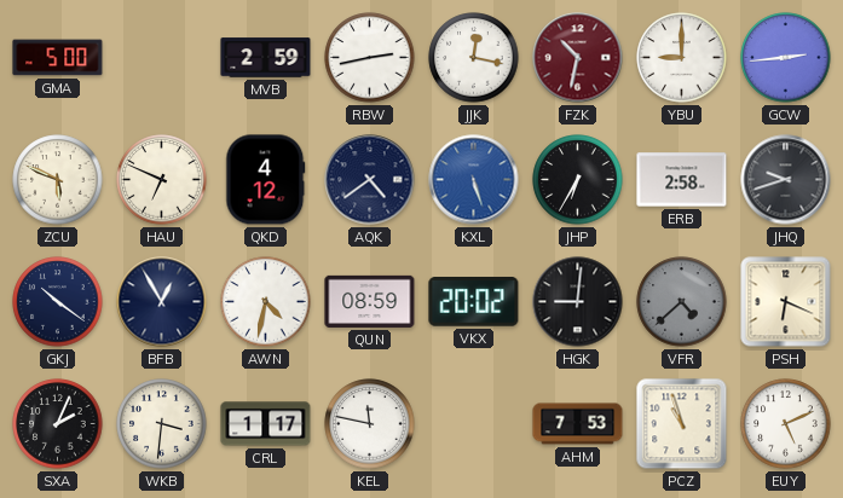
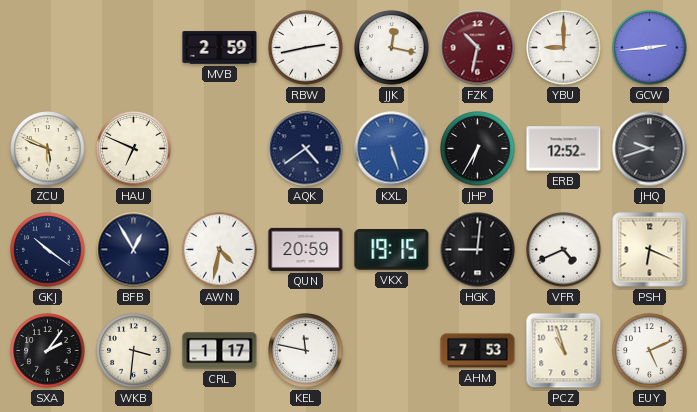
GMA: 5:00 -> none (58, 58)
QKD: 4:12 -> none (266, 180)
ERB: 2:58 -> 12:52 (564, 149)
QUN: 08:59 -> 20:59 (306, 249)
VKX: 20:02 -> 19:15 (392, 250)
VFR: 4:38 -> 4:41 (564, 250)
VFR dial: grey -> white (564, 250)
SXA: 2:04 -> 2:06 (48, 351)
